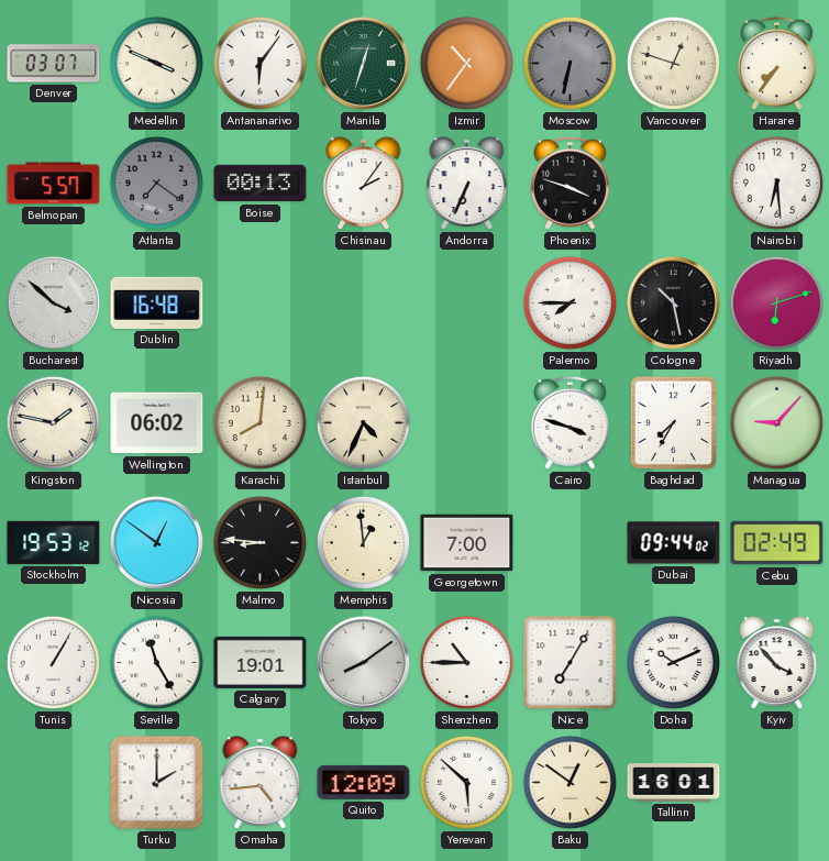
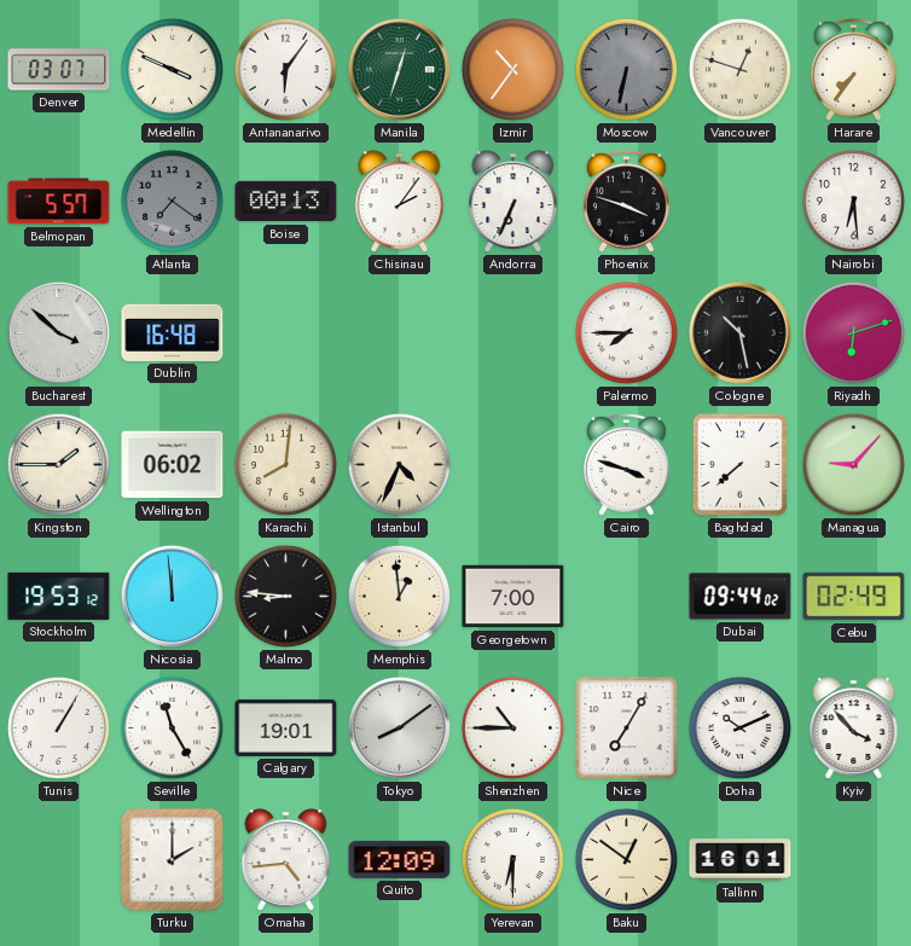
Kingston: 1:47 -> 1:45 (58, 464)
Baghdad: 7:35 -> 7:38 (739, 464)
Nicosia: 12:51 -> 11:59 (172, 596)
Yerevan: 5:52 -> 6:30 (512, 859)
